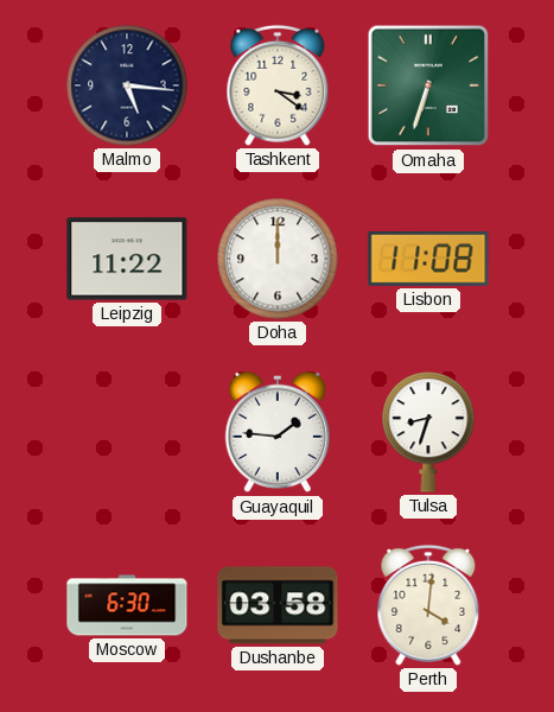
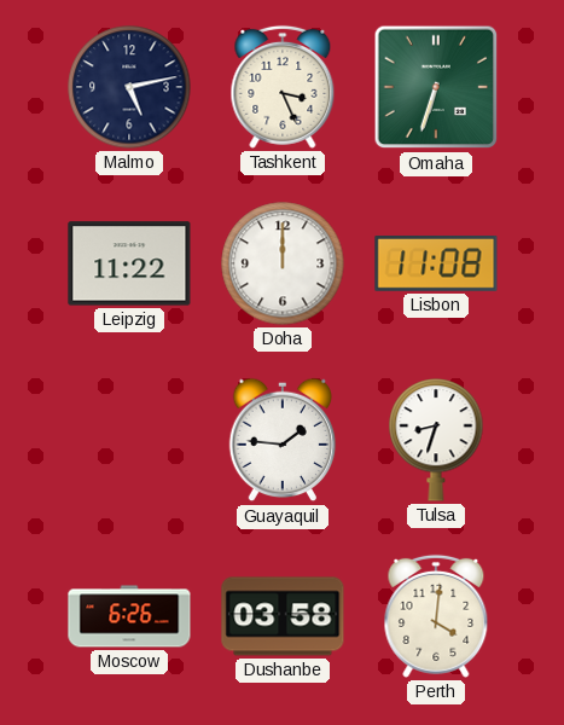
Malmo: 5:16 -> 5:13 (129, 87)
Tashkent: 3:21 -> 3:26 (283, 87)
Moscow: 6:30 -> 6:26 (129, 616)
